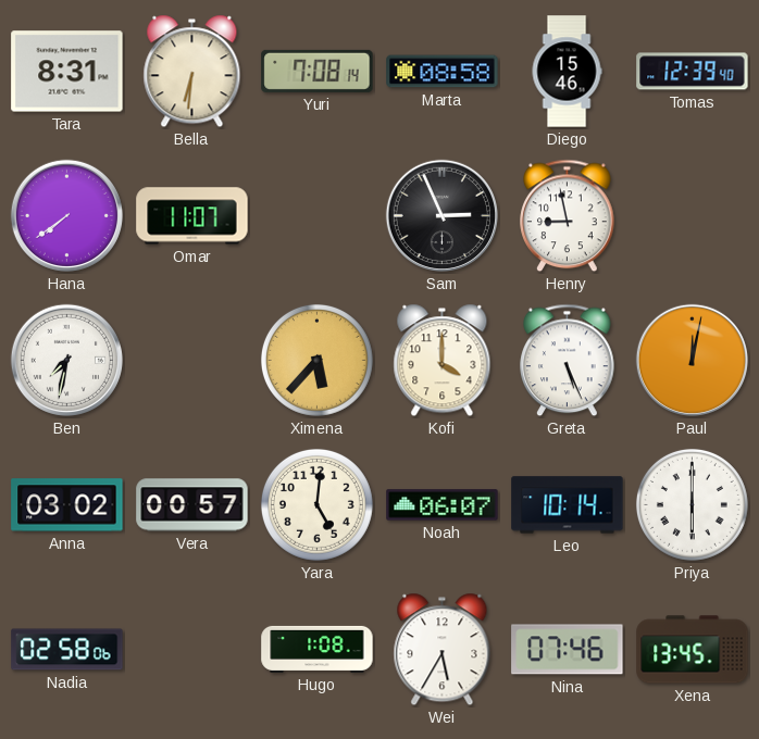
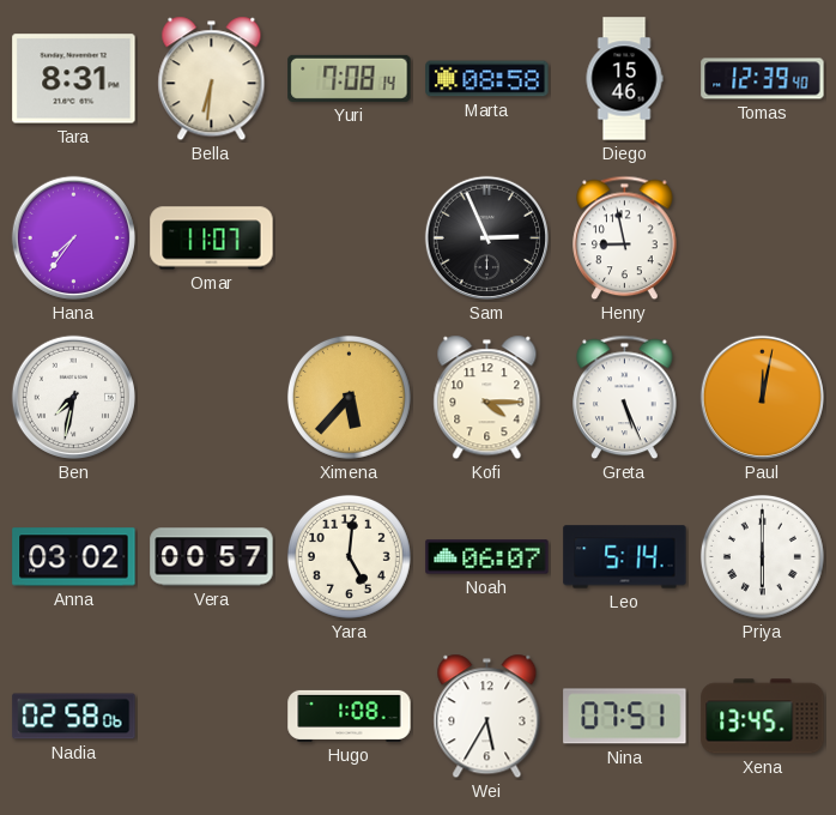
Hana: 7:39 -> 7:36 (73, 237)
Kofi: 4:00 -> 4:15 (487, 398)
Leo: 10:14 -> 5:14 (625, 557)
Nina: 07:46 -> 07:51 (625, 717)
